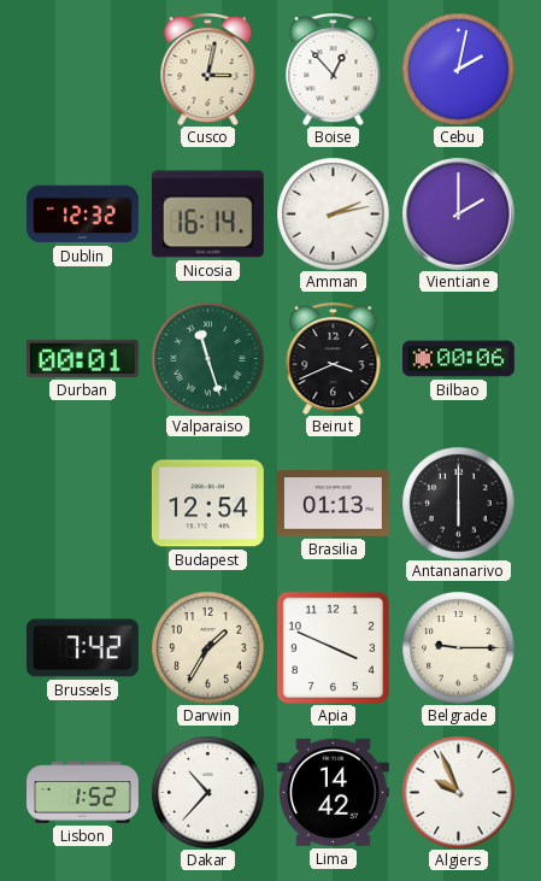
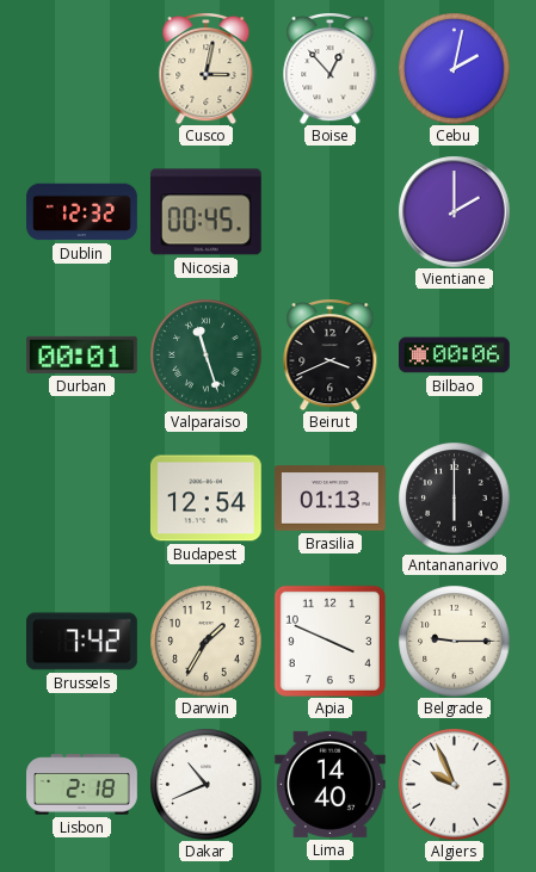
Nicosia: 16:14 -> 00:45 (205, 212)
Amman: 2:13 -> none (333, 213)
Lisbon: 1:52 -> 2:18 (82, 785)
Dakar: 10:37 -> 10:41 (205, 784)
Lima: 14:42 -> 14:40 (329, 784)
